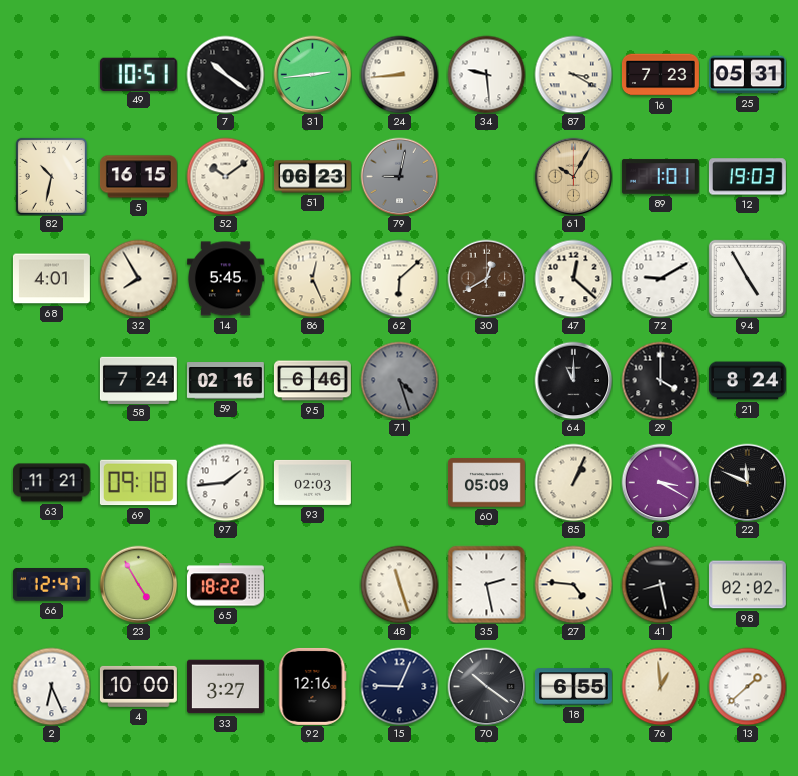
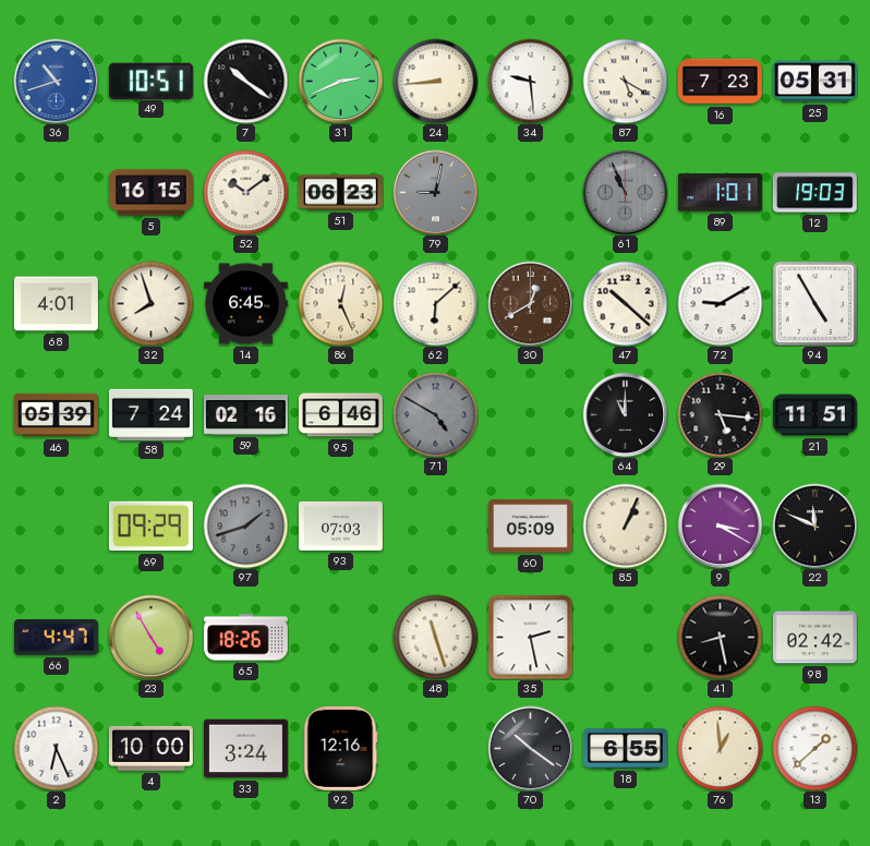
36: none -> 10:42 (56, 81)
31: 2:44 -> 2:41 (340, 81)
87: 3:20 -> 5:20 (625, 81)
82: 10:32 -> none (51, 176)
61: 10:05 -> 10:56 (625, 192)
61 dial: champagne -> grey (625, 192)
32: 7:55 -> 7:57 (150, 303)
14: 5:45 -> 6:45 (245, 304)
47: 12:22 -> 10:22 (625, 303)
46: none -> 05:39 (57, 415)
71: 4:27 -> 4:50 (435, 414)
29: 4:00 -> 5:16 (720, 414)
21: 8:24 -> 11:51 (814, 415)
63: 11:21 -> none (51, 483)
69: 09:18 -> 09:29 (150, 527)
97: 1:44 -> 1:42 (245, 525)
97 dial: white -> grey (245, 525)
93: 02:03 -> 07:03 (340, 525)
66: 12:47 -> 4:47 (56, 638)
65: 18:22 -> 18:26 (245, 638)
27: 4:46 -> none (573, 584)
98: 02:02 -> 02:42 (814, 638)
33: 3:27 -> 3:24 (245, 749)
15: 9:04 -> none (399, 686)
